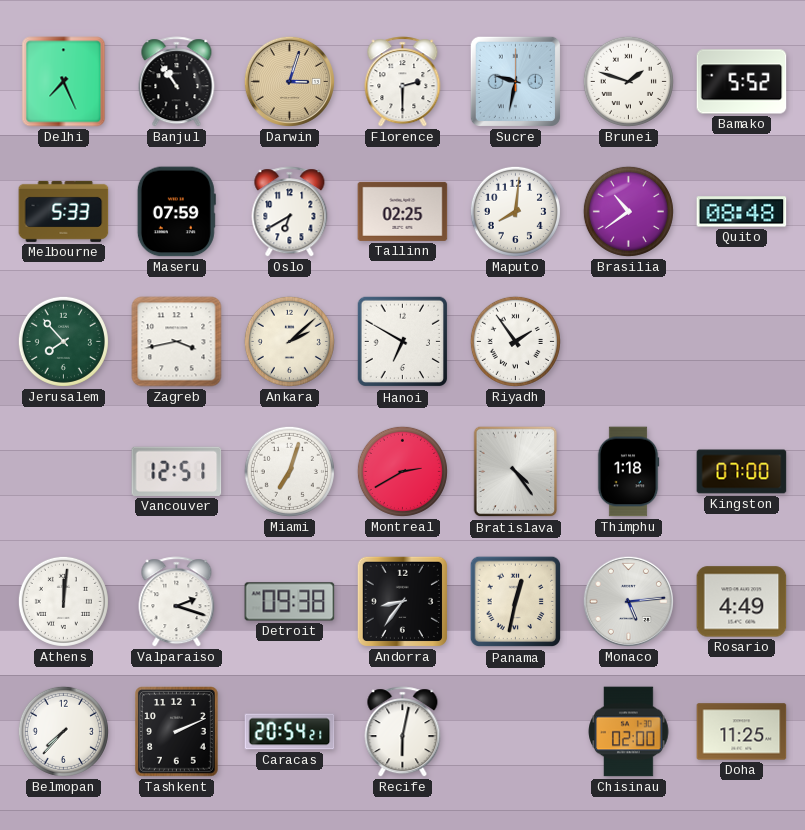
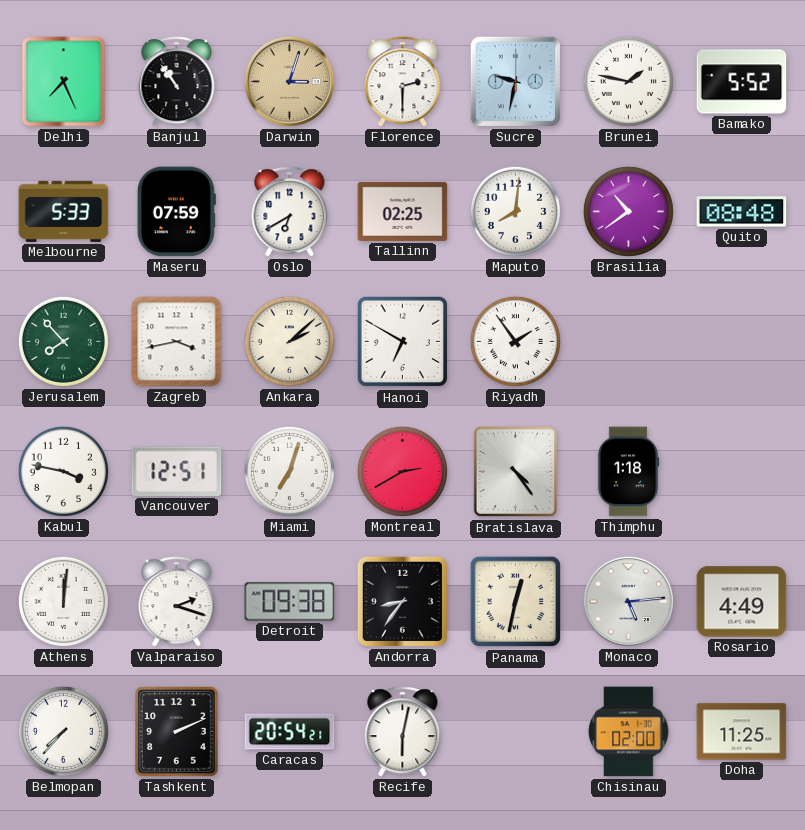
Brunei: 1:48 -> 1:47 (628, 81)
Kabul: none -> 3:47 (63, 471)
Kingston: 07:00 -> none (742, 472)
